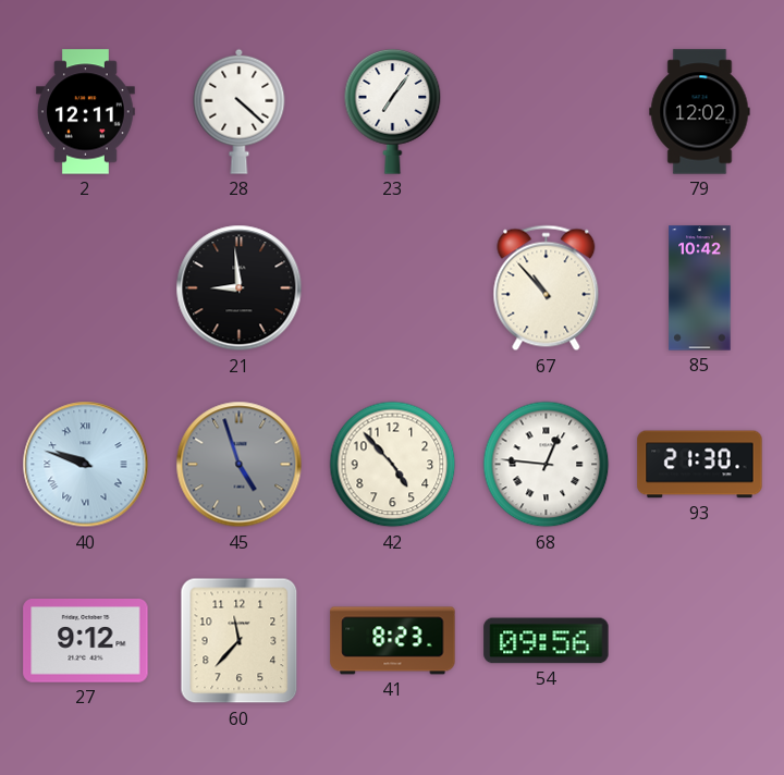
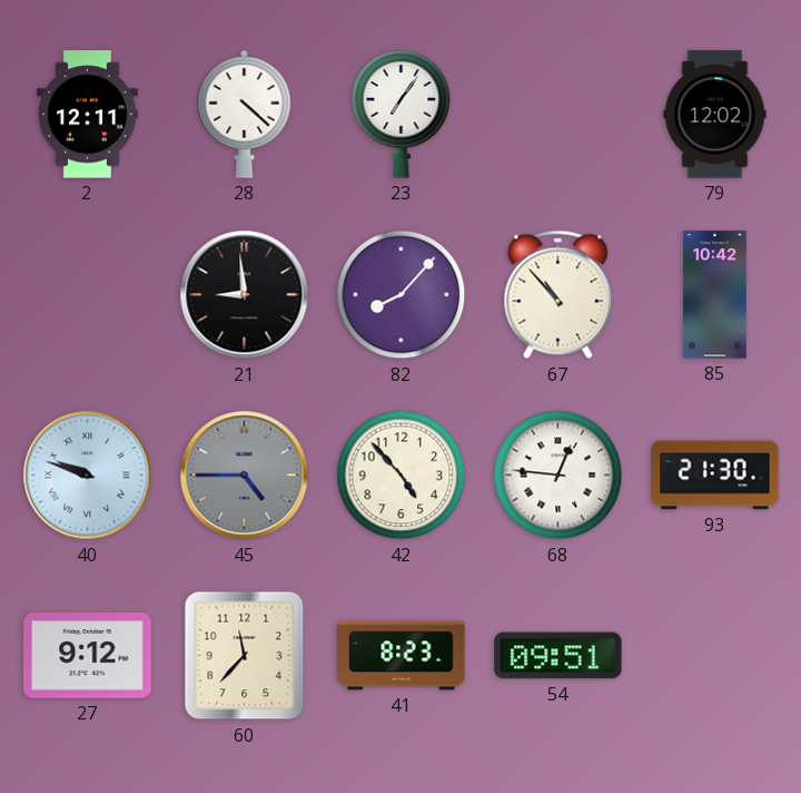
82: none -> 8:07 (402, 295)
45: 4:57 -> 4:45 (245, 476)
54: 09:56 -> 09:51 (558, 656)
